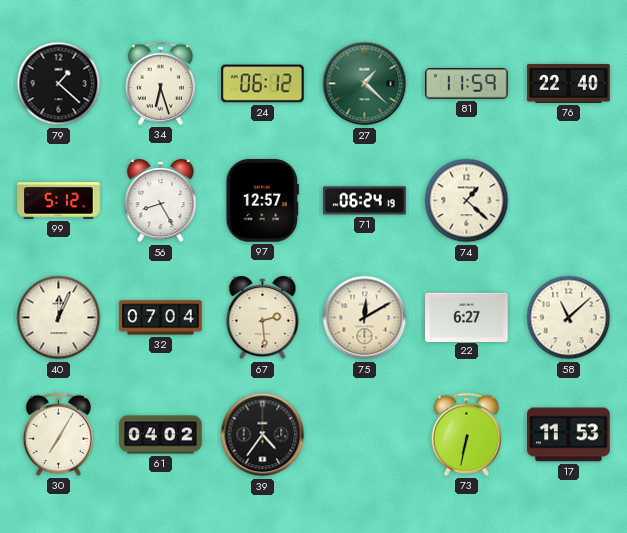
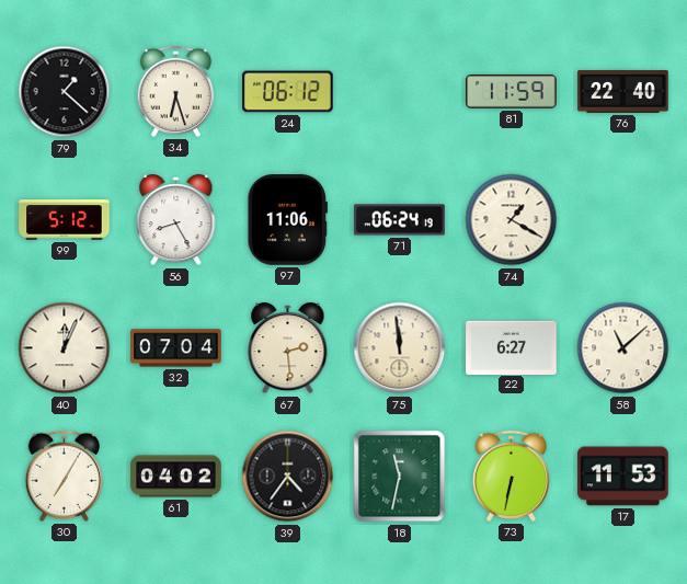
27: 1:22 -> none (365, 84)
97: 12:57 -> 11:06 (287, 220)
74: 1:22 -> 1:20 (512, 220)
75: 12:10 -> 11:59 (400, 348)
18: none -> 11:32 (400, 477)
